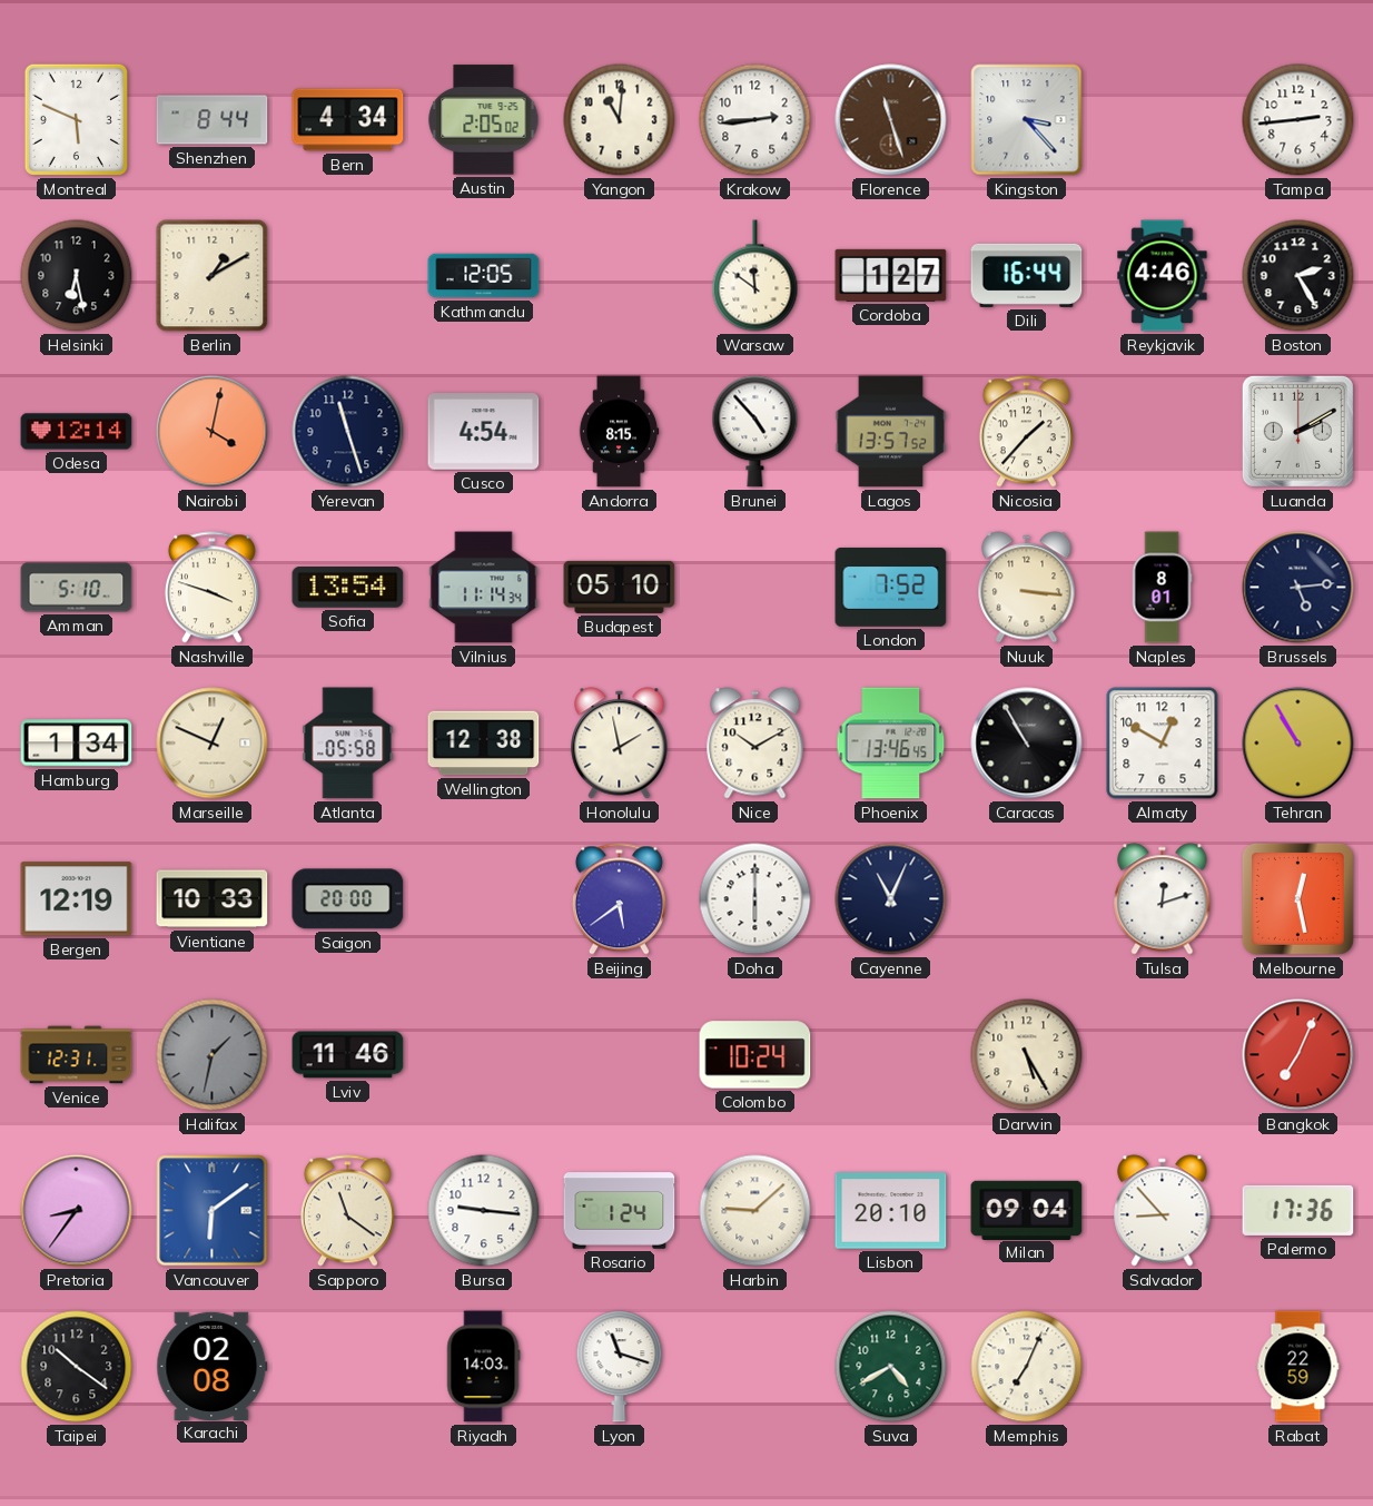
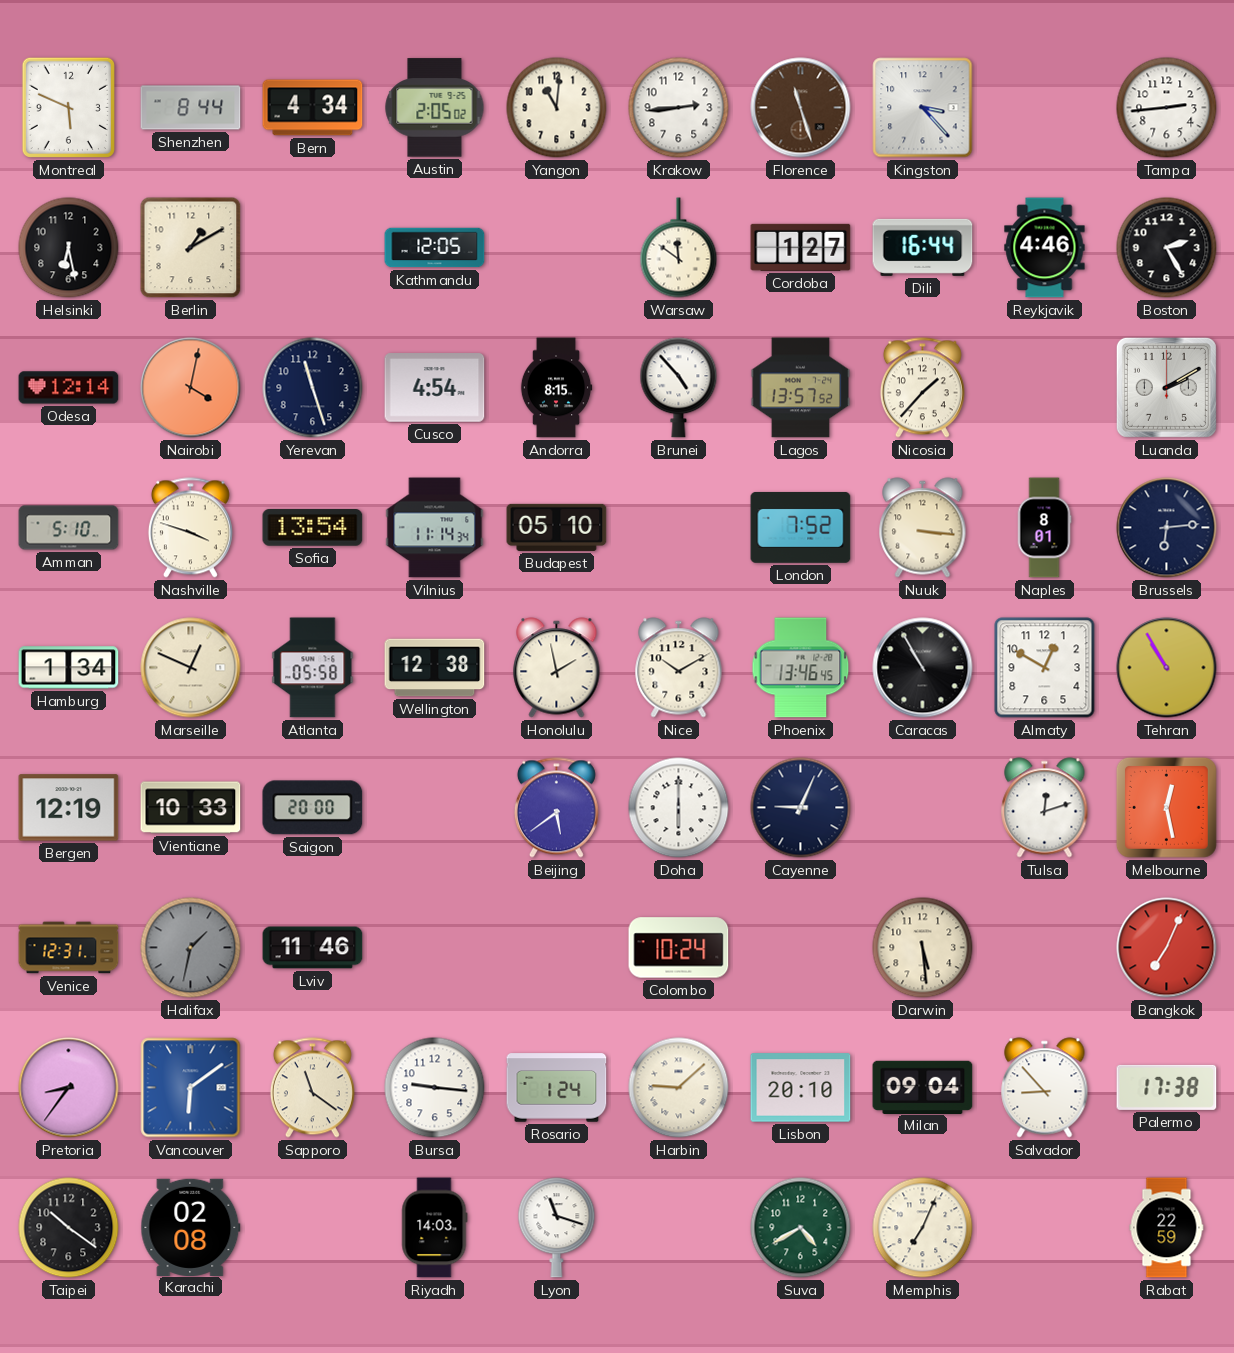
Brussels: 5:14 -> 6:14 (1167, 528)
Cayenne: 11:04 -> 9:04 (801, 808)
Darwin: 5:25 -> 5:29 (923, 948)
Palermo: 17:36 -> 17:38 (1167, 1087)
